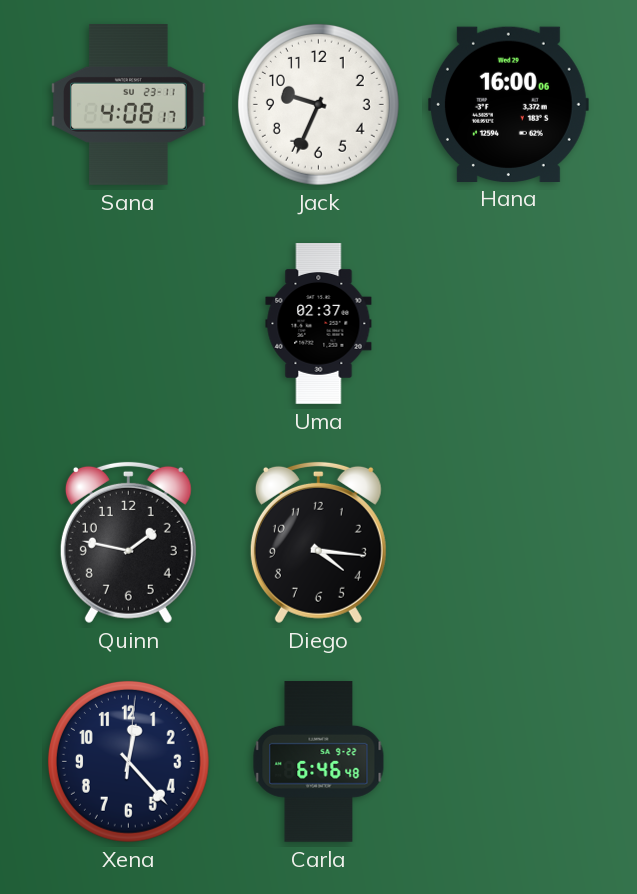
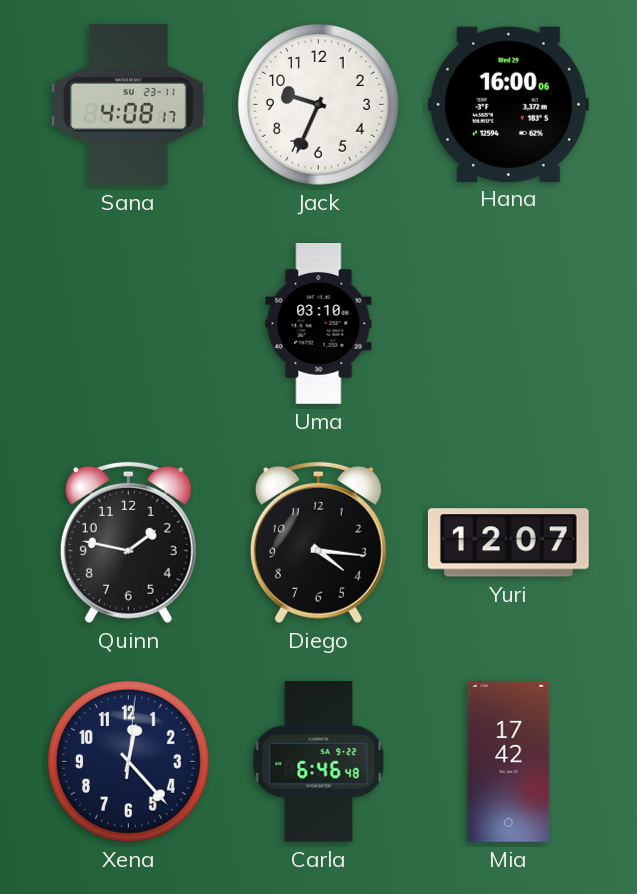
Uma: 02:37 -> 03:10 (319, 324)
Yuri: none -> 12:07 (508, 543)
Mia: none -> 17:42 (509, 762)
